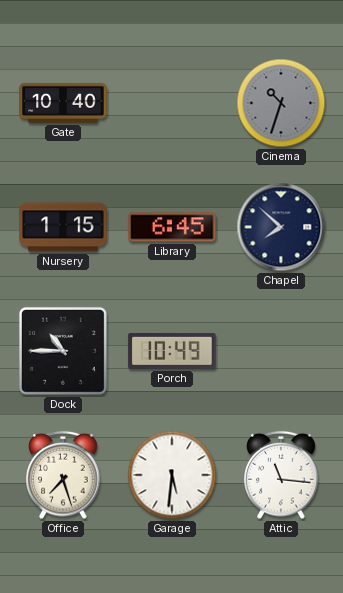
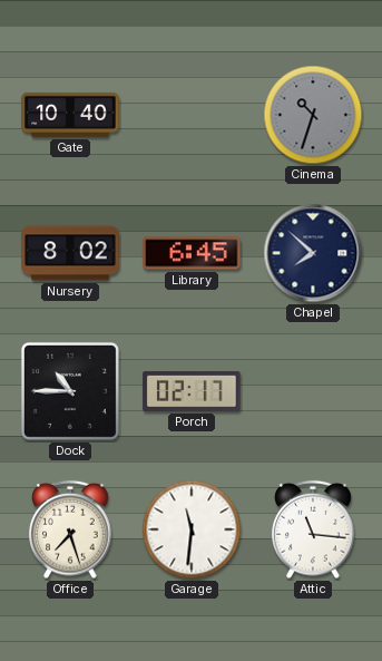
Nursery: 1:15 -> 8:02 (70, 253)
Porch: 10:49 -> 02:17 (192, 391)
Garage: 5:31 -> 11:31 (192, 529)
